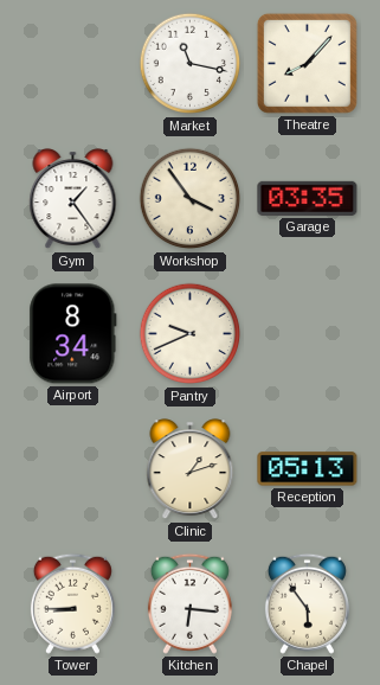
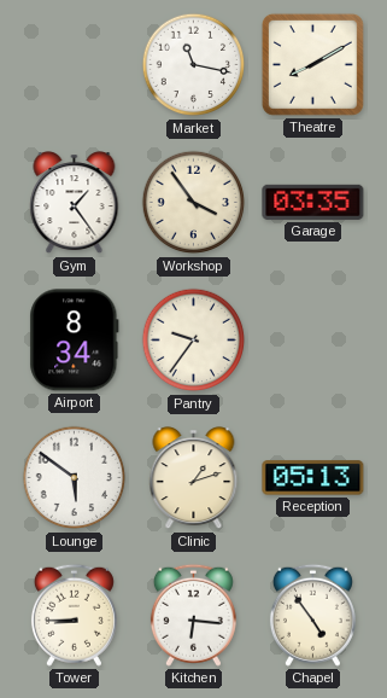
Theatre: 8:07 -> 8:10 (312, 64)
Pantry: 9:41 -> 9:36 (194, 341)
Lounge: none -> 5:51 (75, 478)
Chapel: 5:54 -> 4:54 (312, 615)
